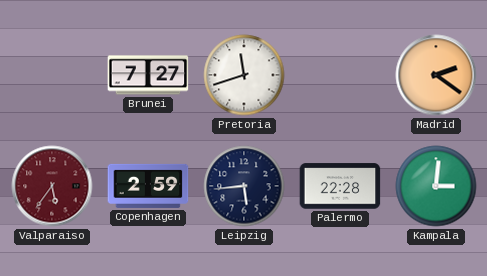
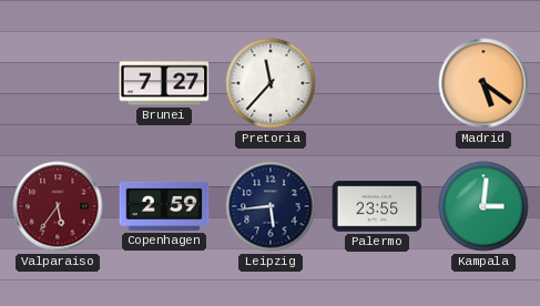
Pretoria: 11:42 -> 11:37 (271, 83)
Madrid: 2:21 -> 5:21 (483, 83)
Palermo: 22:28 -> 23:55 (377, 206)
